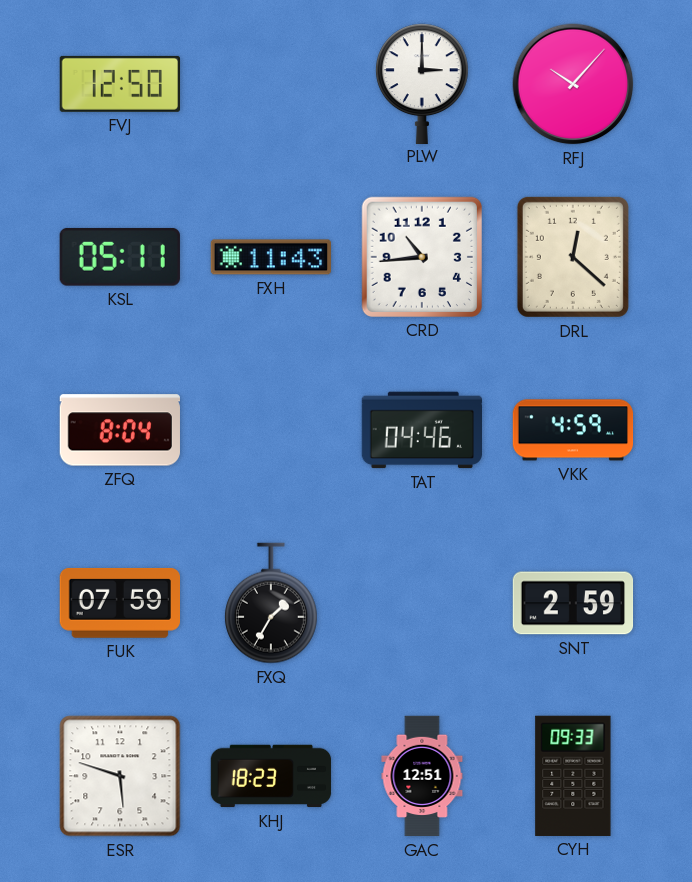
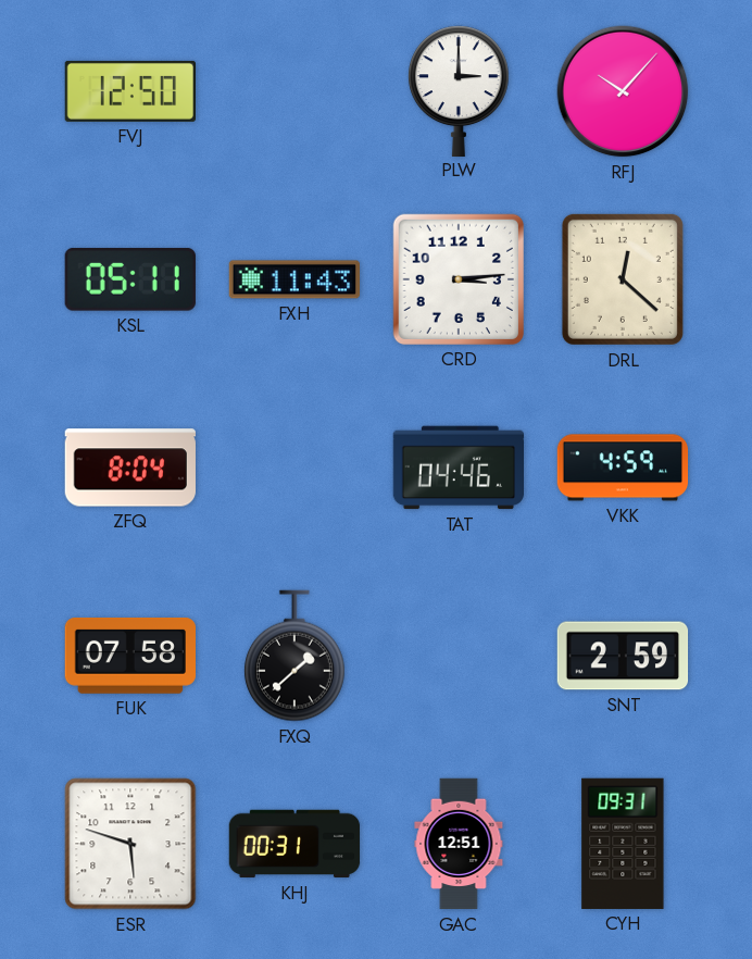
CRD: 10:44 -> 3:14 (459, 279)
FUK: 07:59 -> 07:58 (129, 656)
FXQ: 1:35 -> 1:38 (294, 656)
KHJ: 18:23 -> 00:31 (294, 844)
CYH: 09:33 -> 09:31 (623, 844)
